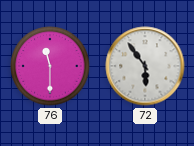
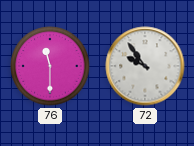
72: 5:54 -> 9:54 (145, 66)
